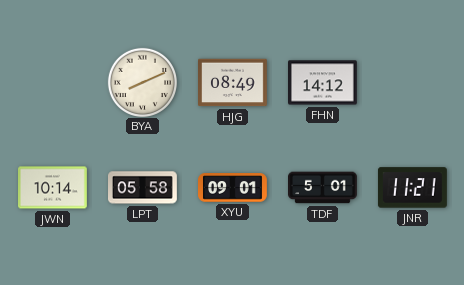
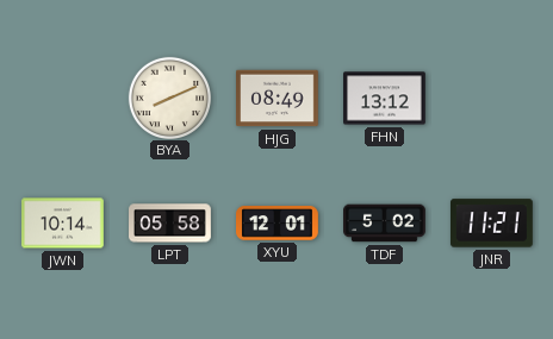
FHN: 14:12 -> 13:12 (385, 99)
XYU: 09:01 -> 12:01 (278, 224)
TDF: 5:01 -> 5:02 (385, 224)
